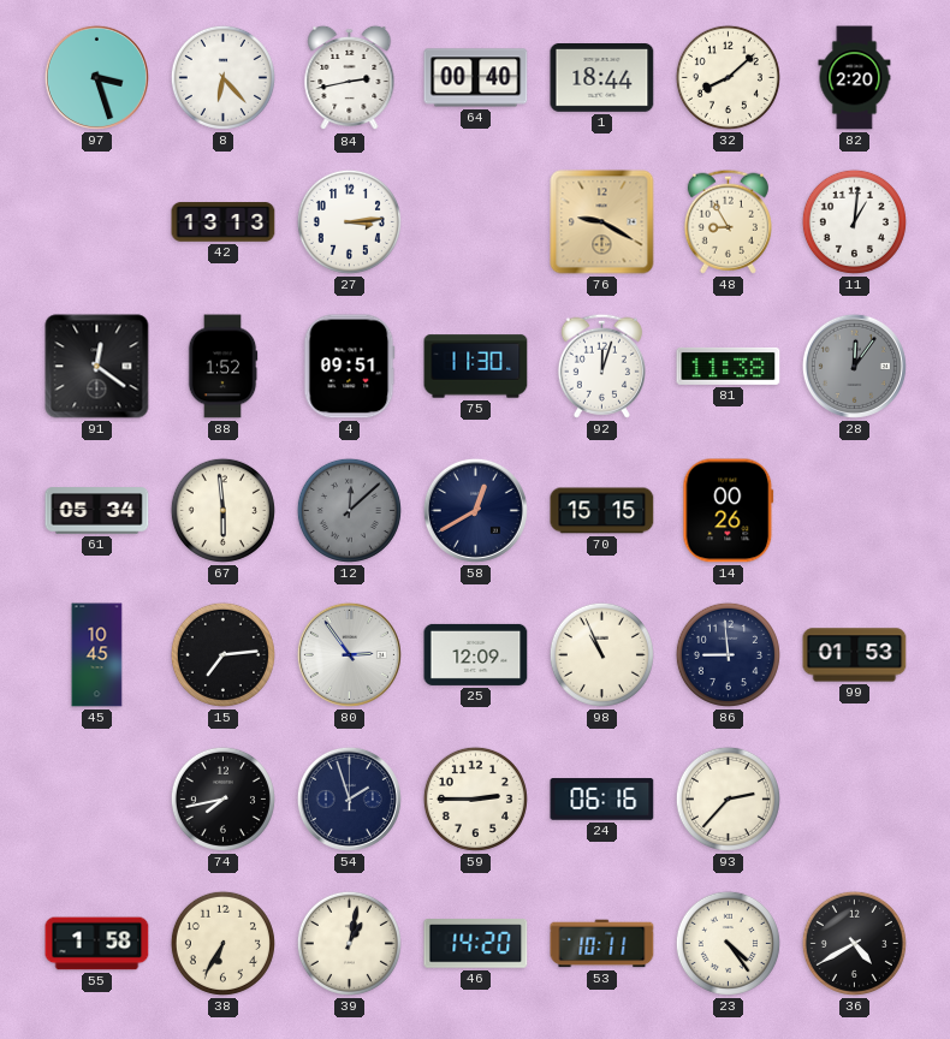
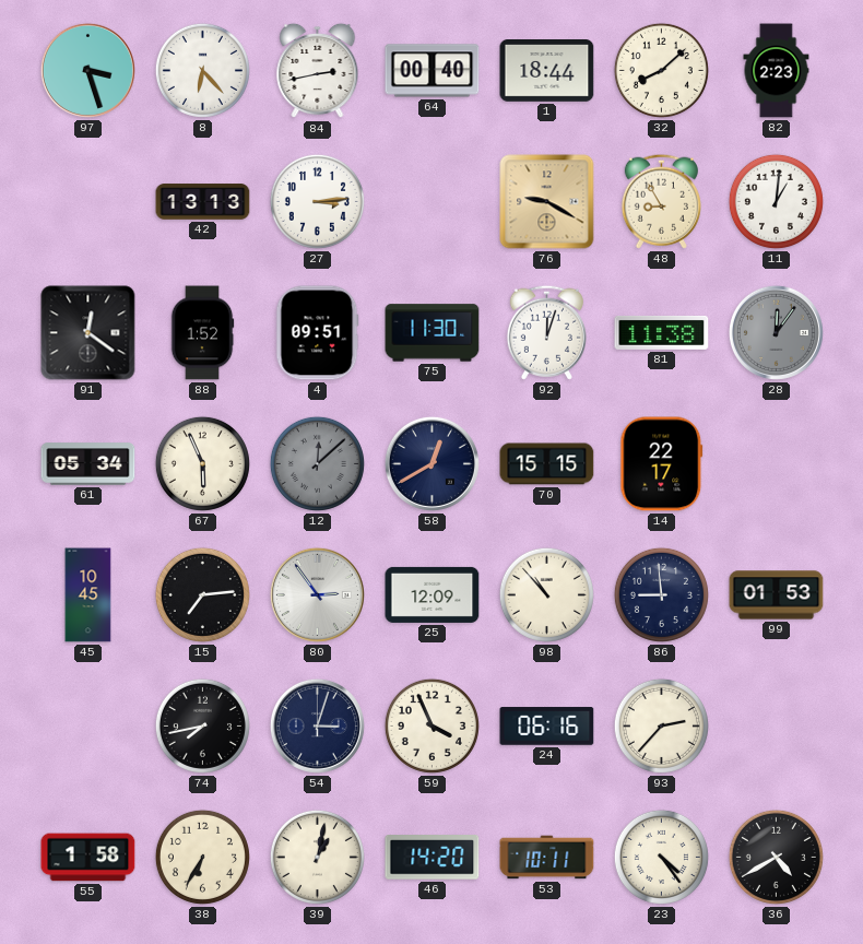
82: 2:20 -> 2:23 (777, 71)
67: 5:59 -> 5:56 (202, 463)
14: 00:26 -> 22:17 (662, 464)
98: 10:56 -> 10:53 (546, 594)
54: 1:57 -> 3:03 (317, 725)
59: 2:45 -> 3:56 (431, 725)
